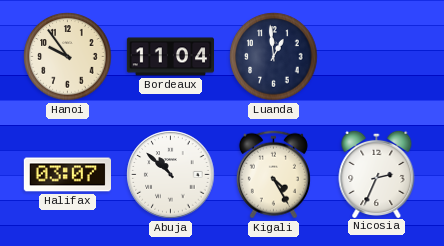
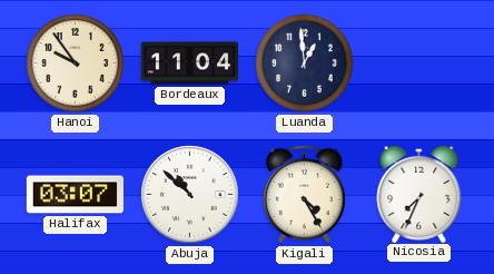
Nicosia: 2:34 -> 7:34 (419, 193)
